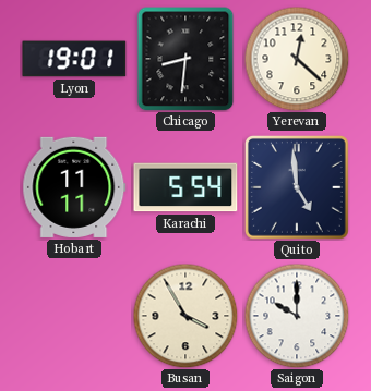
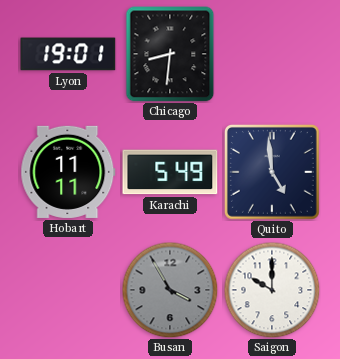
Yerevan: 12:22 -> none (297, 59)
Karachi: 5:54 -> 5:49 (170, 172)
Busan dial: cream -> grey (170, 290)
